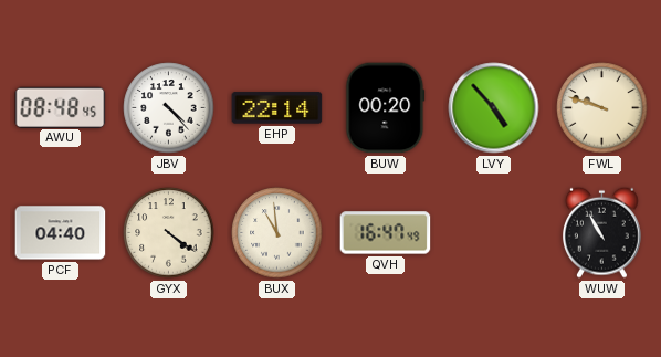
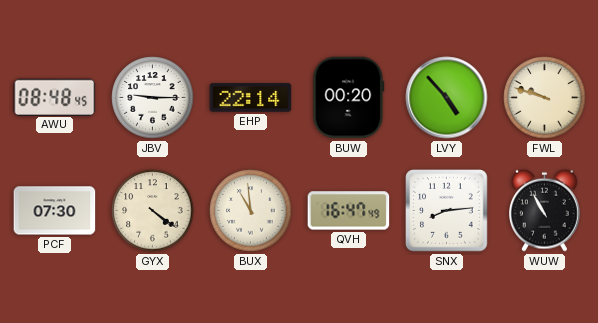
JBV: 4:23 -> 9:15 (153, 98)
PCF: 04:40 -> 07:30 (55, 211)
SNX: none -> 8:14 (447, 211)
